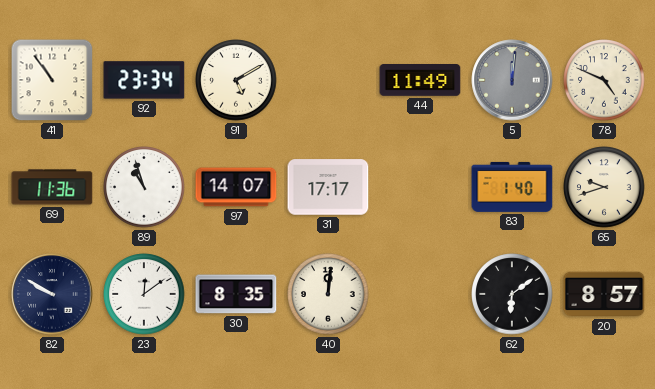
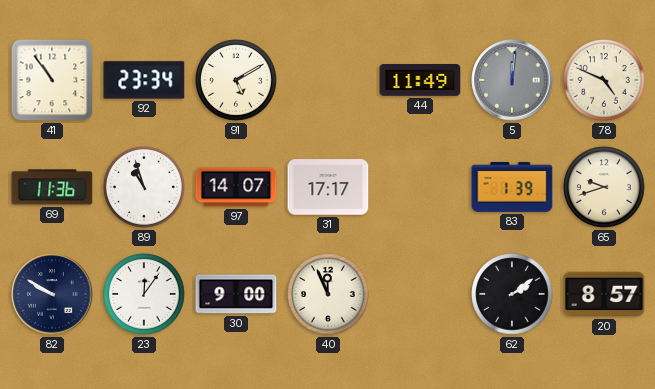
83: 1:40 -> 1:39 (512, 187)
23: 12:09 -> 12:06 (144, 294)
30: 8:35 -> 9:00 (236, 294)
40: 12:01 -> 11:56 (328, 294)
62: 6:09 -> 2:09 (512, 294)
